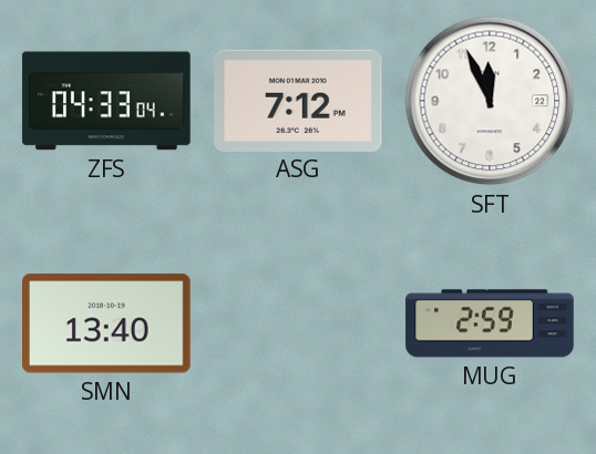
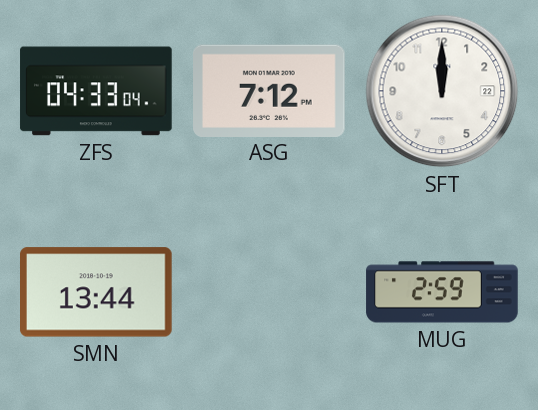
SFT: 11:56 -> 12:00 (442, 91)
SMN: 13:40 -> 13:44 (97, 292)
